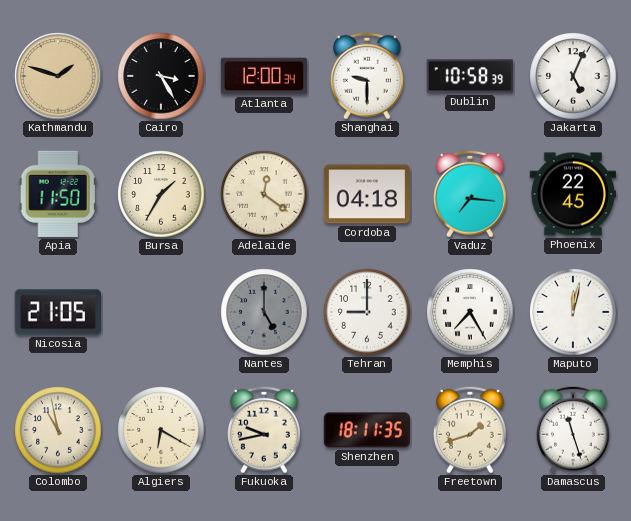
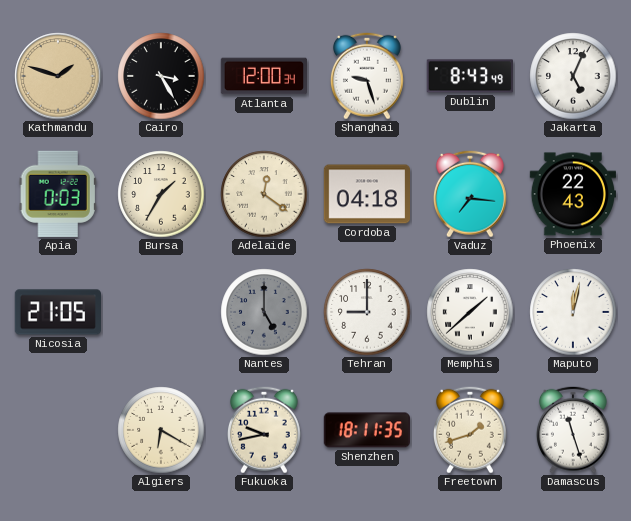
Shanghai: 9:30 -> 9:27 (367, 76)
Dublin: 10:58 -> 8:43 (470, 76)
Apia: 11:50 -> 0:03 (58, 194)
Phoenix: 22:45 -> 22:43 (572, 194)
Memphis: 7:25 -> 1:38 (470, 312)
Colombo: 10:58 -> none (58, 430)
